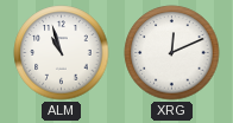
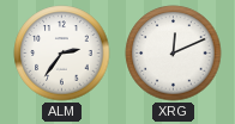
ALM: 10:57 -> 2:36 (62, 54)
